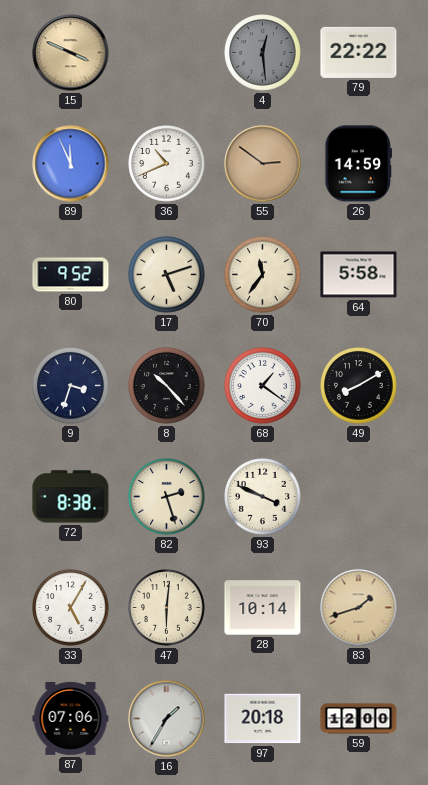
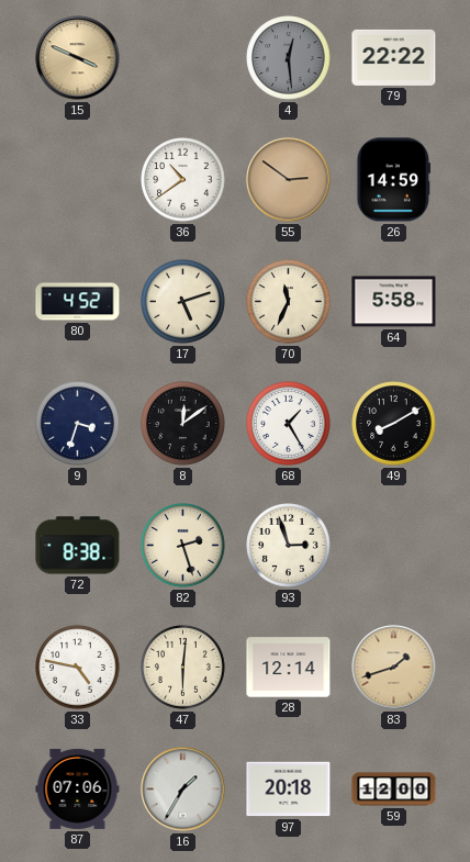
89: 11:56 -> none (71, 164)
36: 10:41 -> 10:39 (183, 180)
80: 9:52 -> 4:52 (78, 302)
70: 11:36 -> 11:34 (289, 302)
8: 10:23 -> 12:09 (183, 424)
68: 1:21 -> 1:25 (289, 424)
93: 3:49 -> 2:57 (289, 546)
33: 5:05 -> 4:47 (78, 668)
28: 10:14 -> 12:14 (289, 668)
